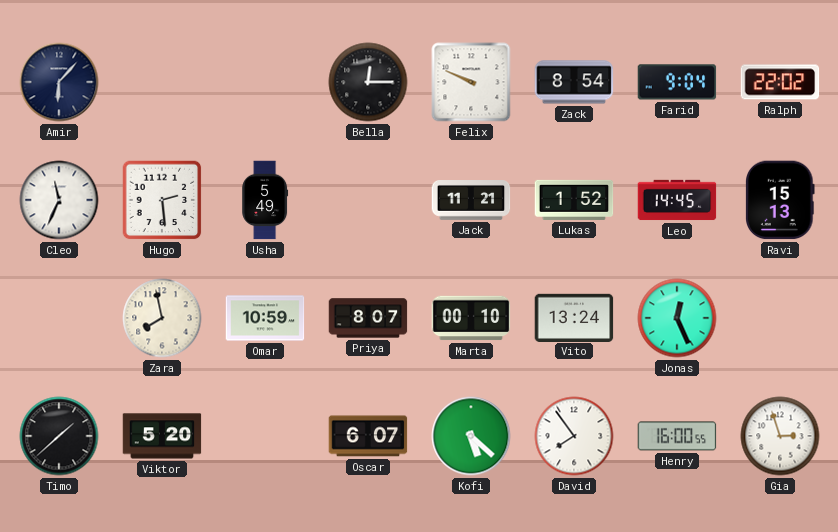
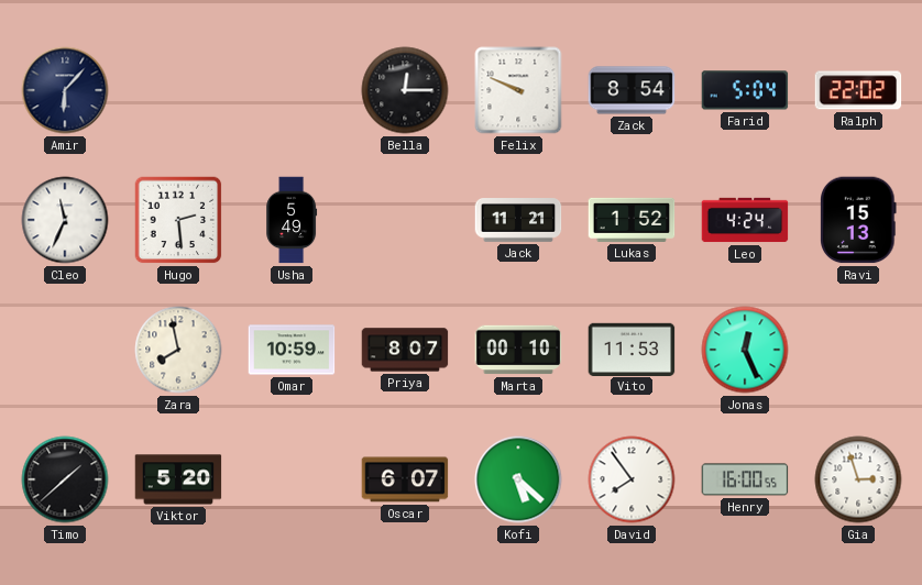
Farid: 9:04 -> 5:04 (745, 90)
Leo: 14:45 -> 4:24 (745, 220)
Vito: 13:24 -> 11:53 (632, 349)
